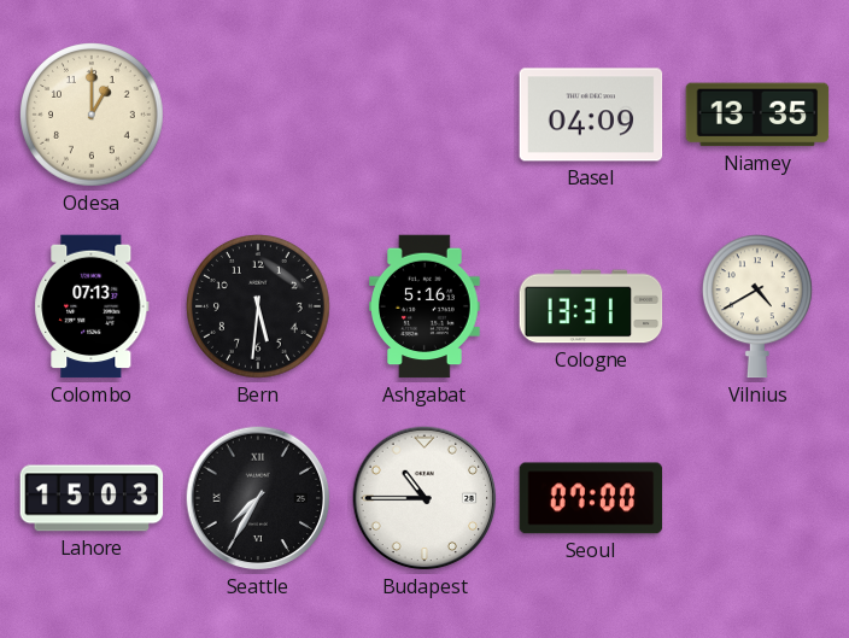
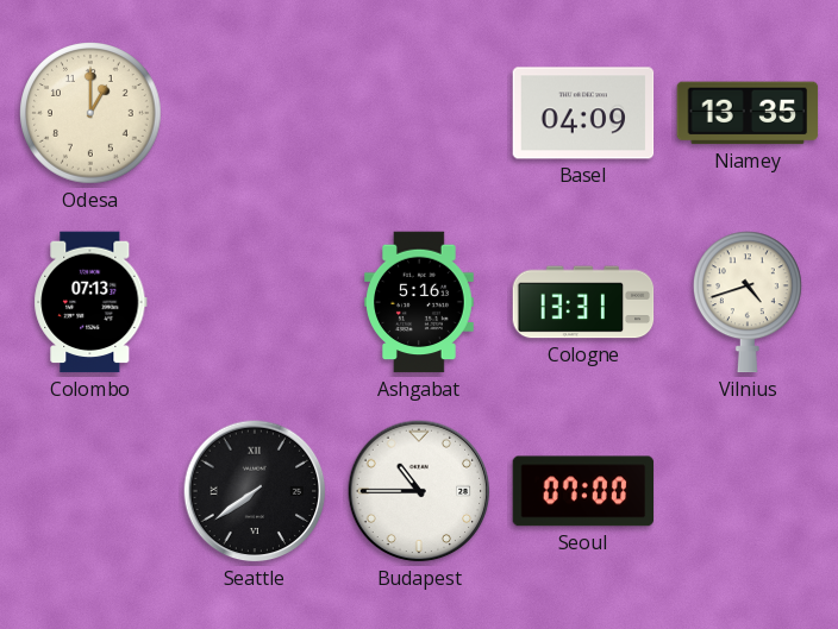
Bern: 5:31 -> none (259, 308)
Vilnius: 4:40 -> 4:42 (748, 302)
Lahore: 15:03 -> none (92, 498)
Seattle: 7:35 -> 7:39 (255, 491)
